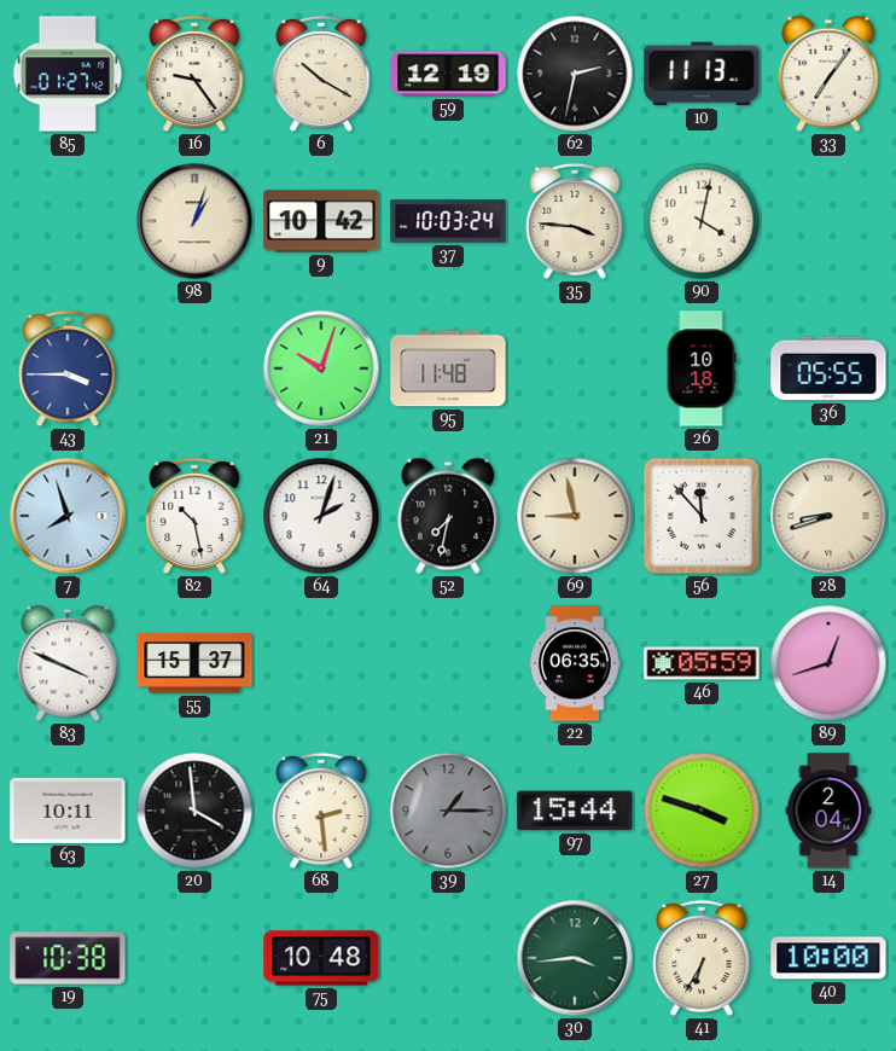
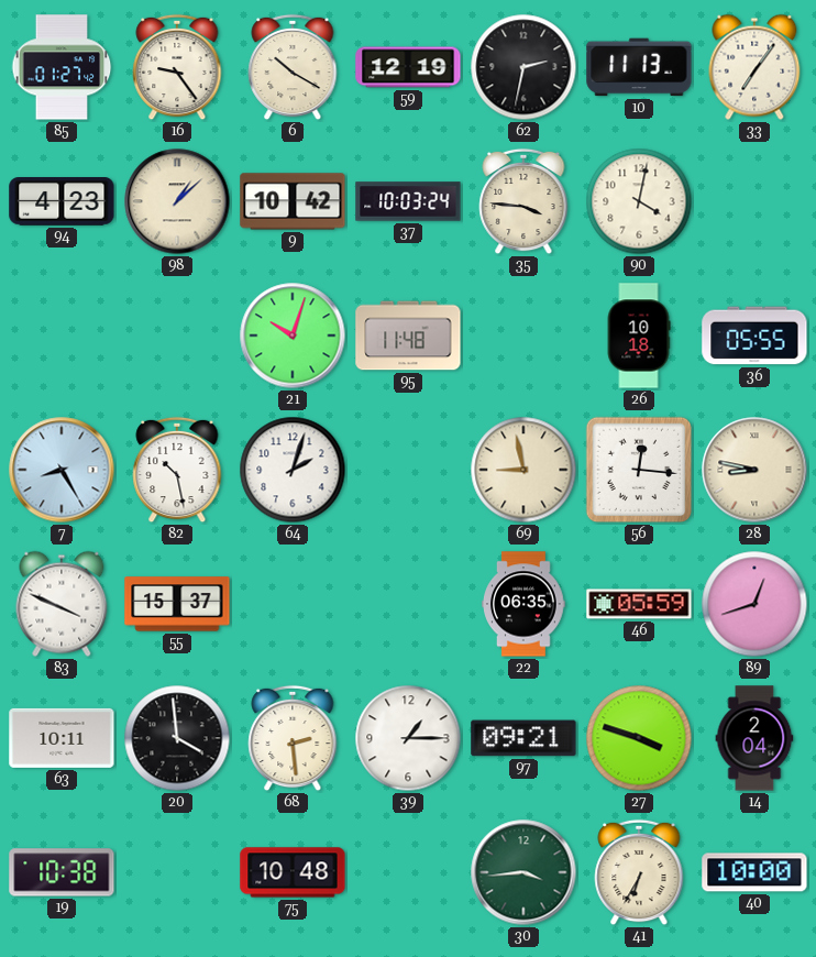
94: none -> 4:23 (62, 202)
98: 1:03 -> 1:08 (177, 201)
43: 3:45 -> none (68, 368)
7: 7:57 -> 8:25 (62, 470)
52: 7:32 -> none (448, 516)
56: 11:53 -> 12:16 (639, 470)
28: 8:42 -> 8:47 (754, 470)
39 dial: grey -> white (408, 738)
97: 15:44 -> 09:21 (523, 738)
